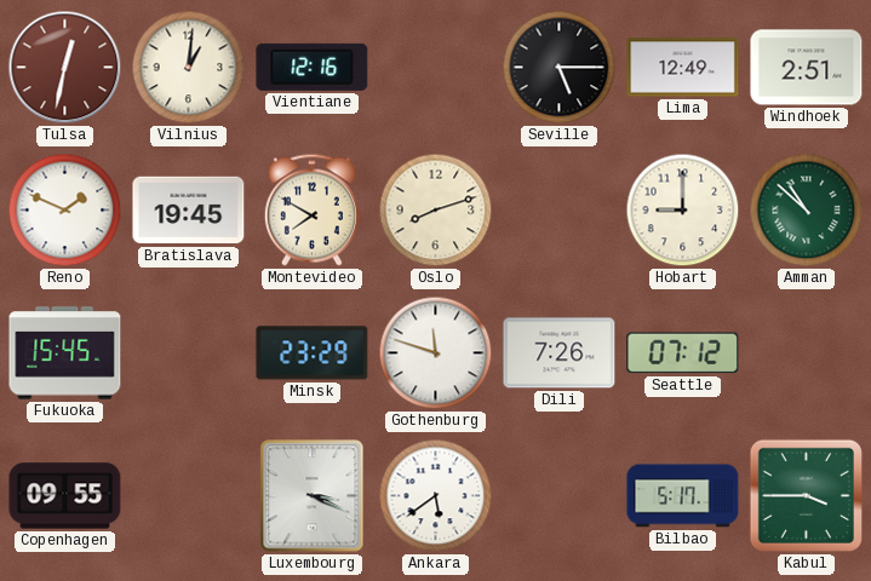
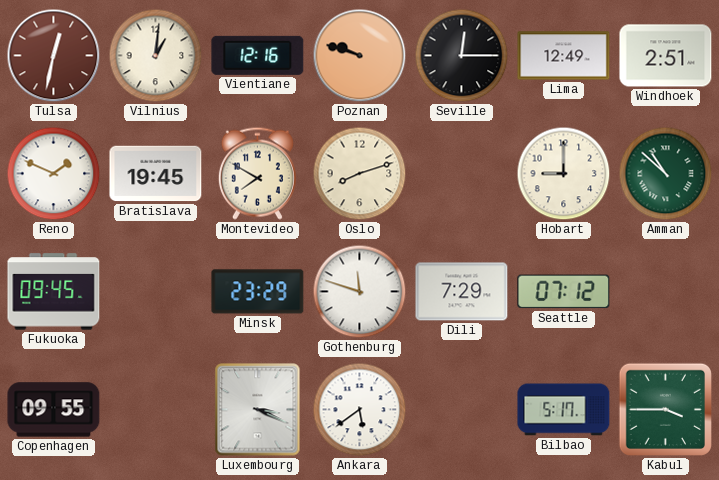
Poznan: none -> 9:48 (360, 56)
Seville: 5:15 -> 12:15 (462, 56)
Fukuoka: 15:45 -> 09:45 (54, 292)
Dili: 7:26 -> 7:29 (462, 292)
